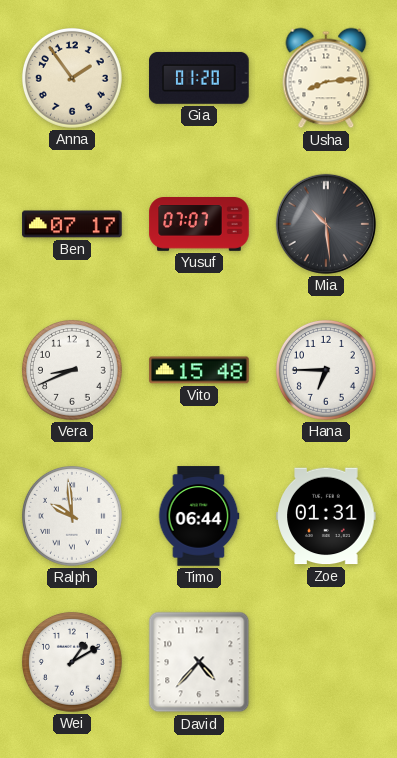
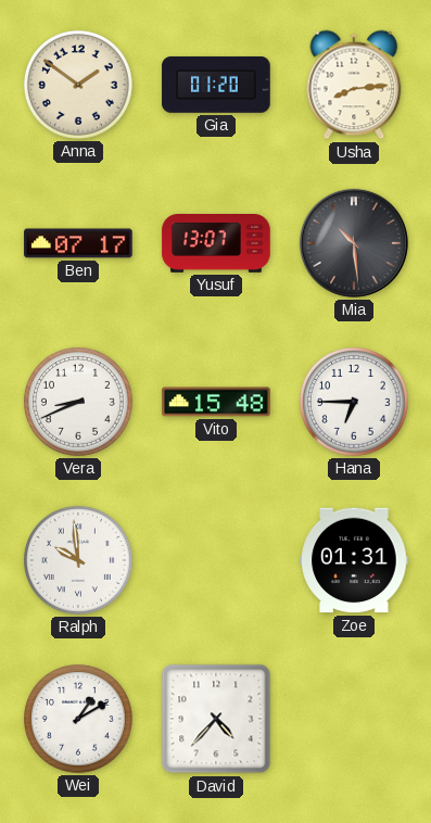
Anna: 1:54 -> 1:51 (78, 85)
Yusuf: 07:07 -> 13:07 (216, 243)
Timo: 06:44 -> none (199, 516)
